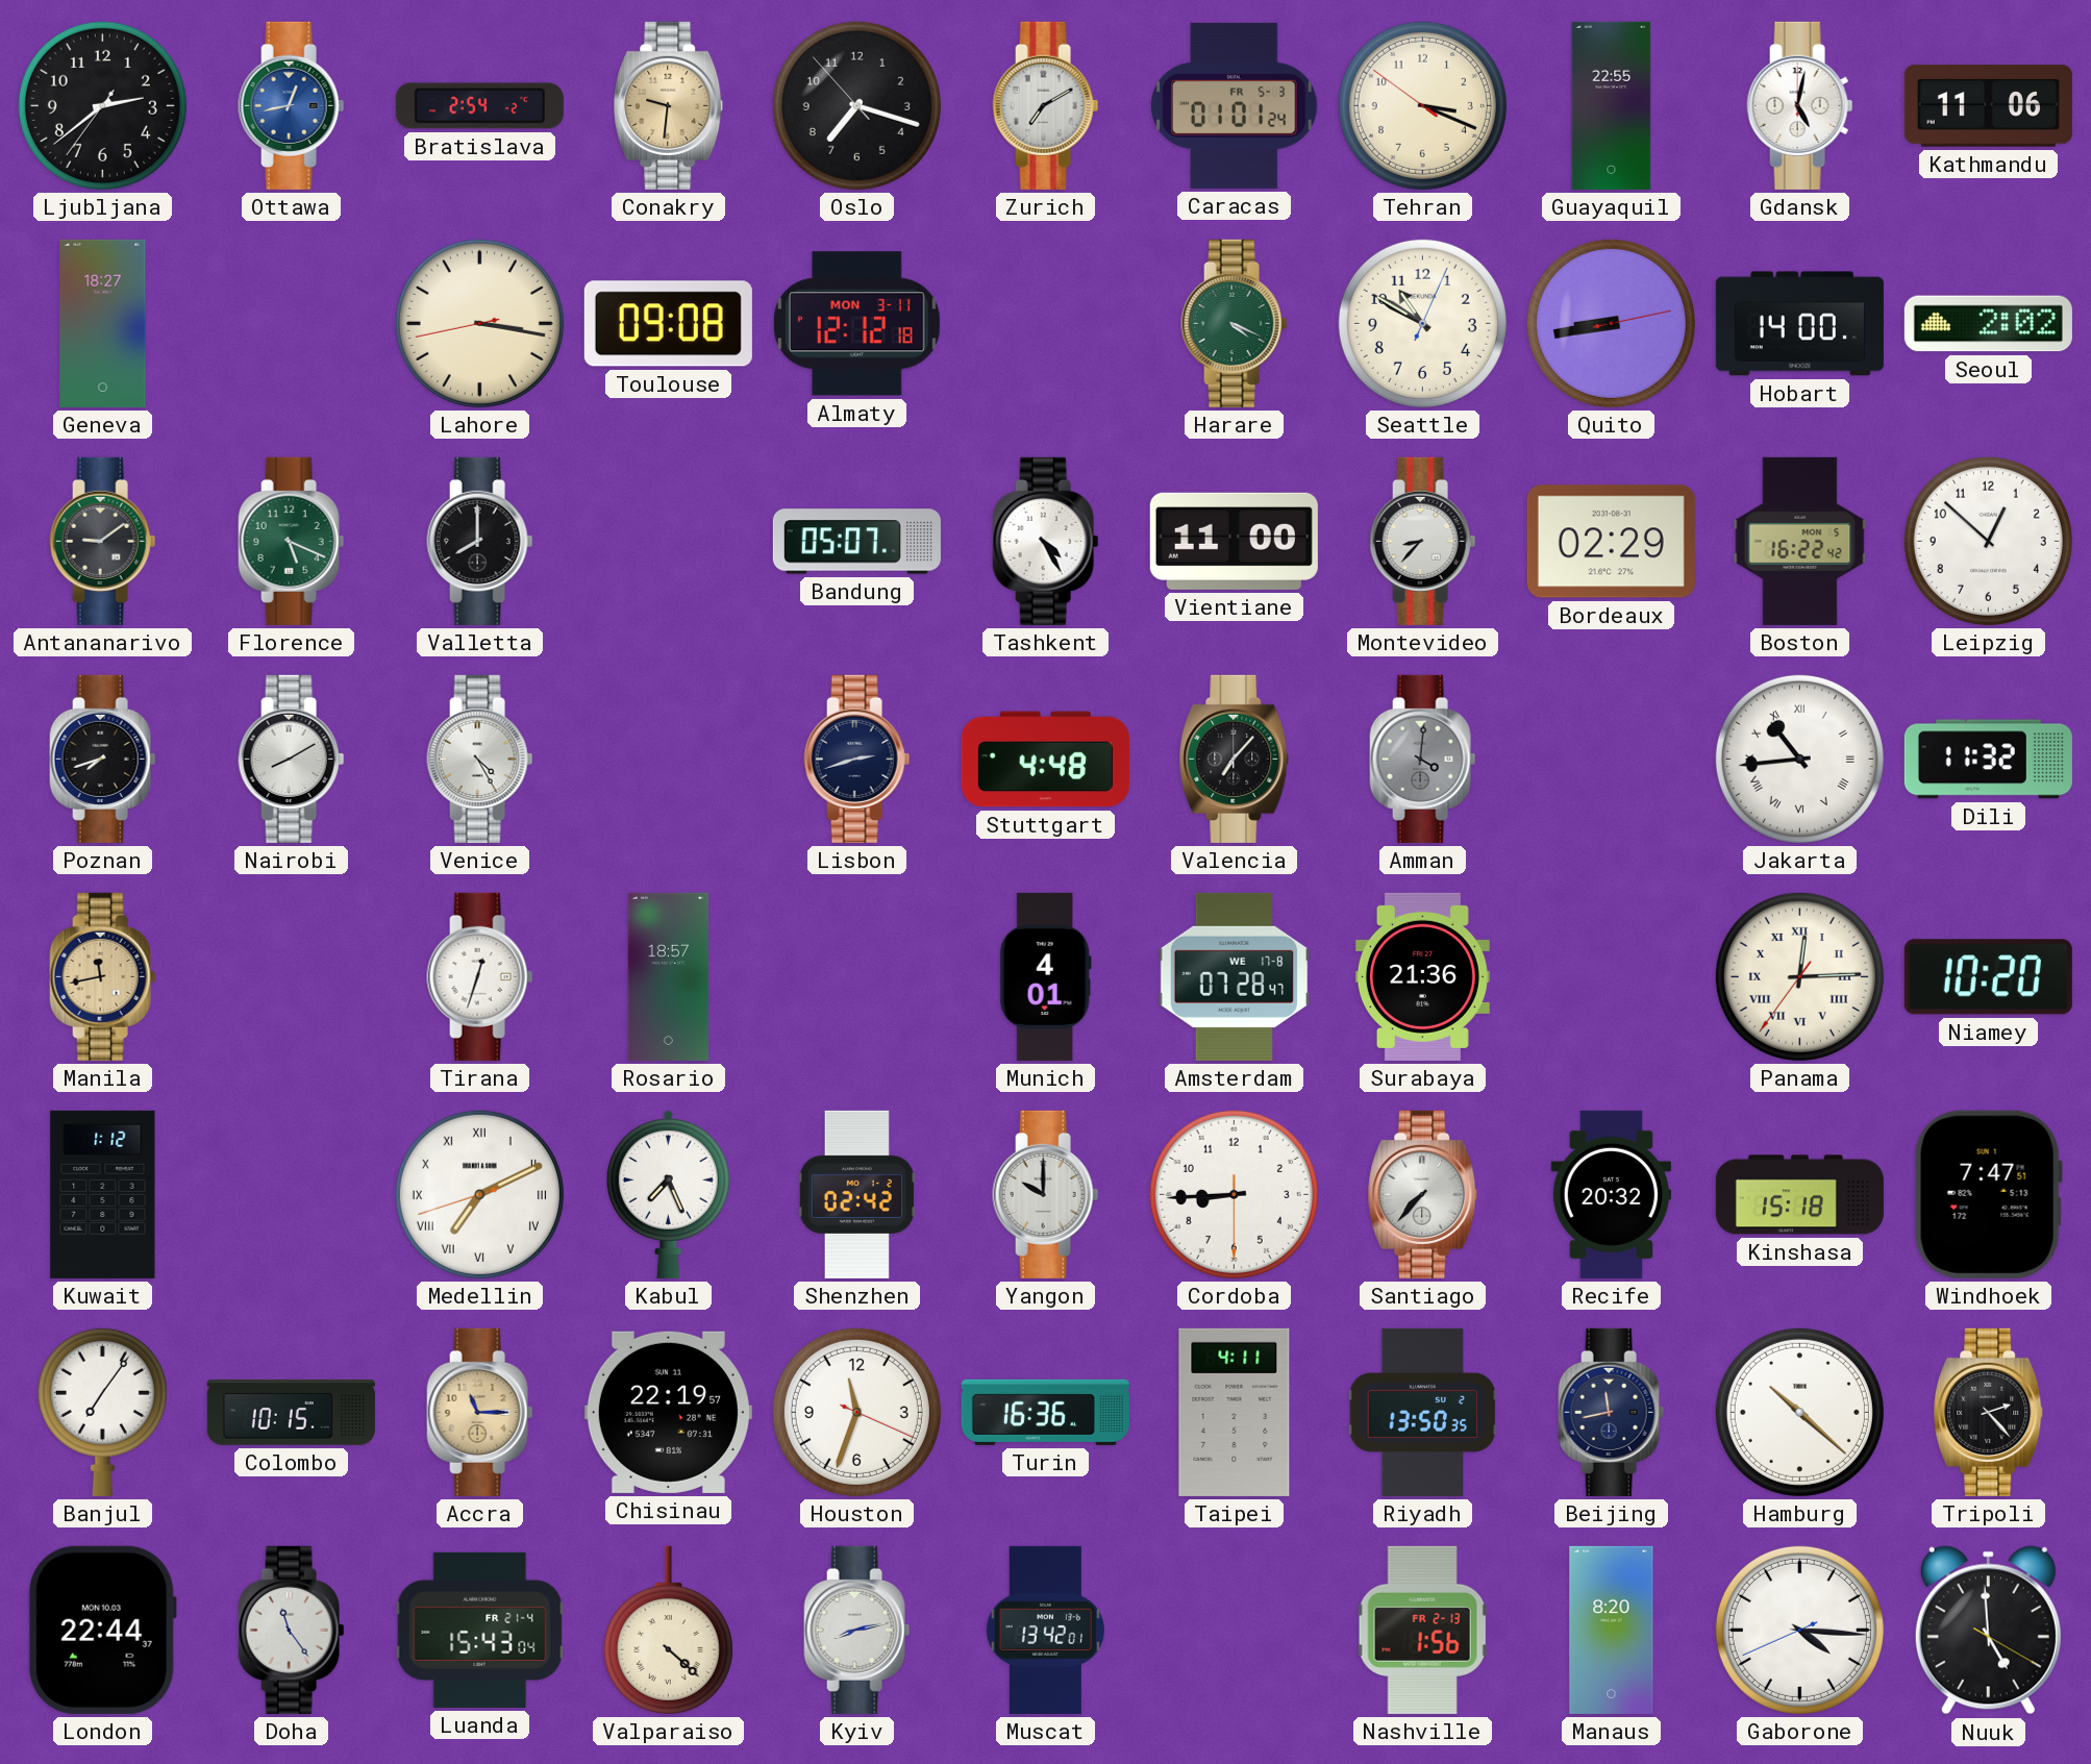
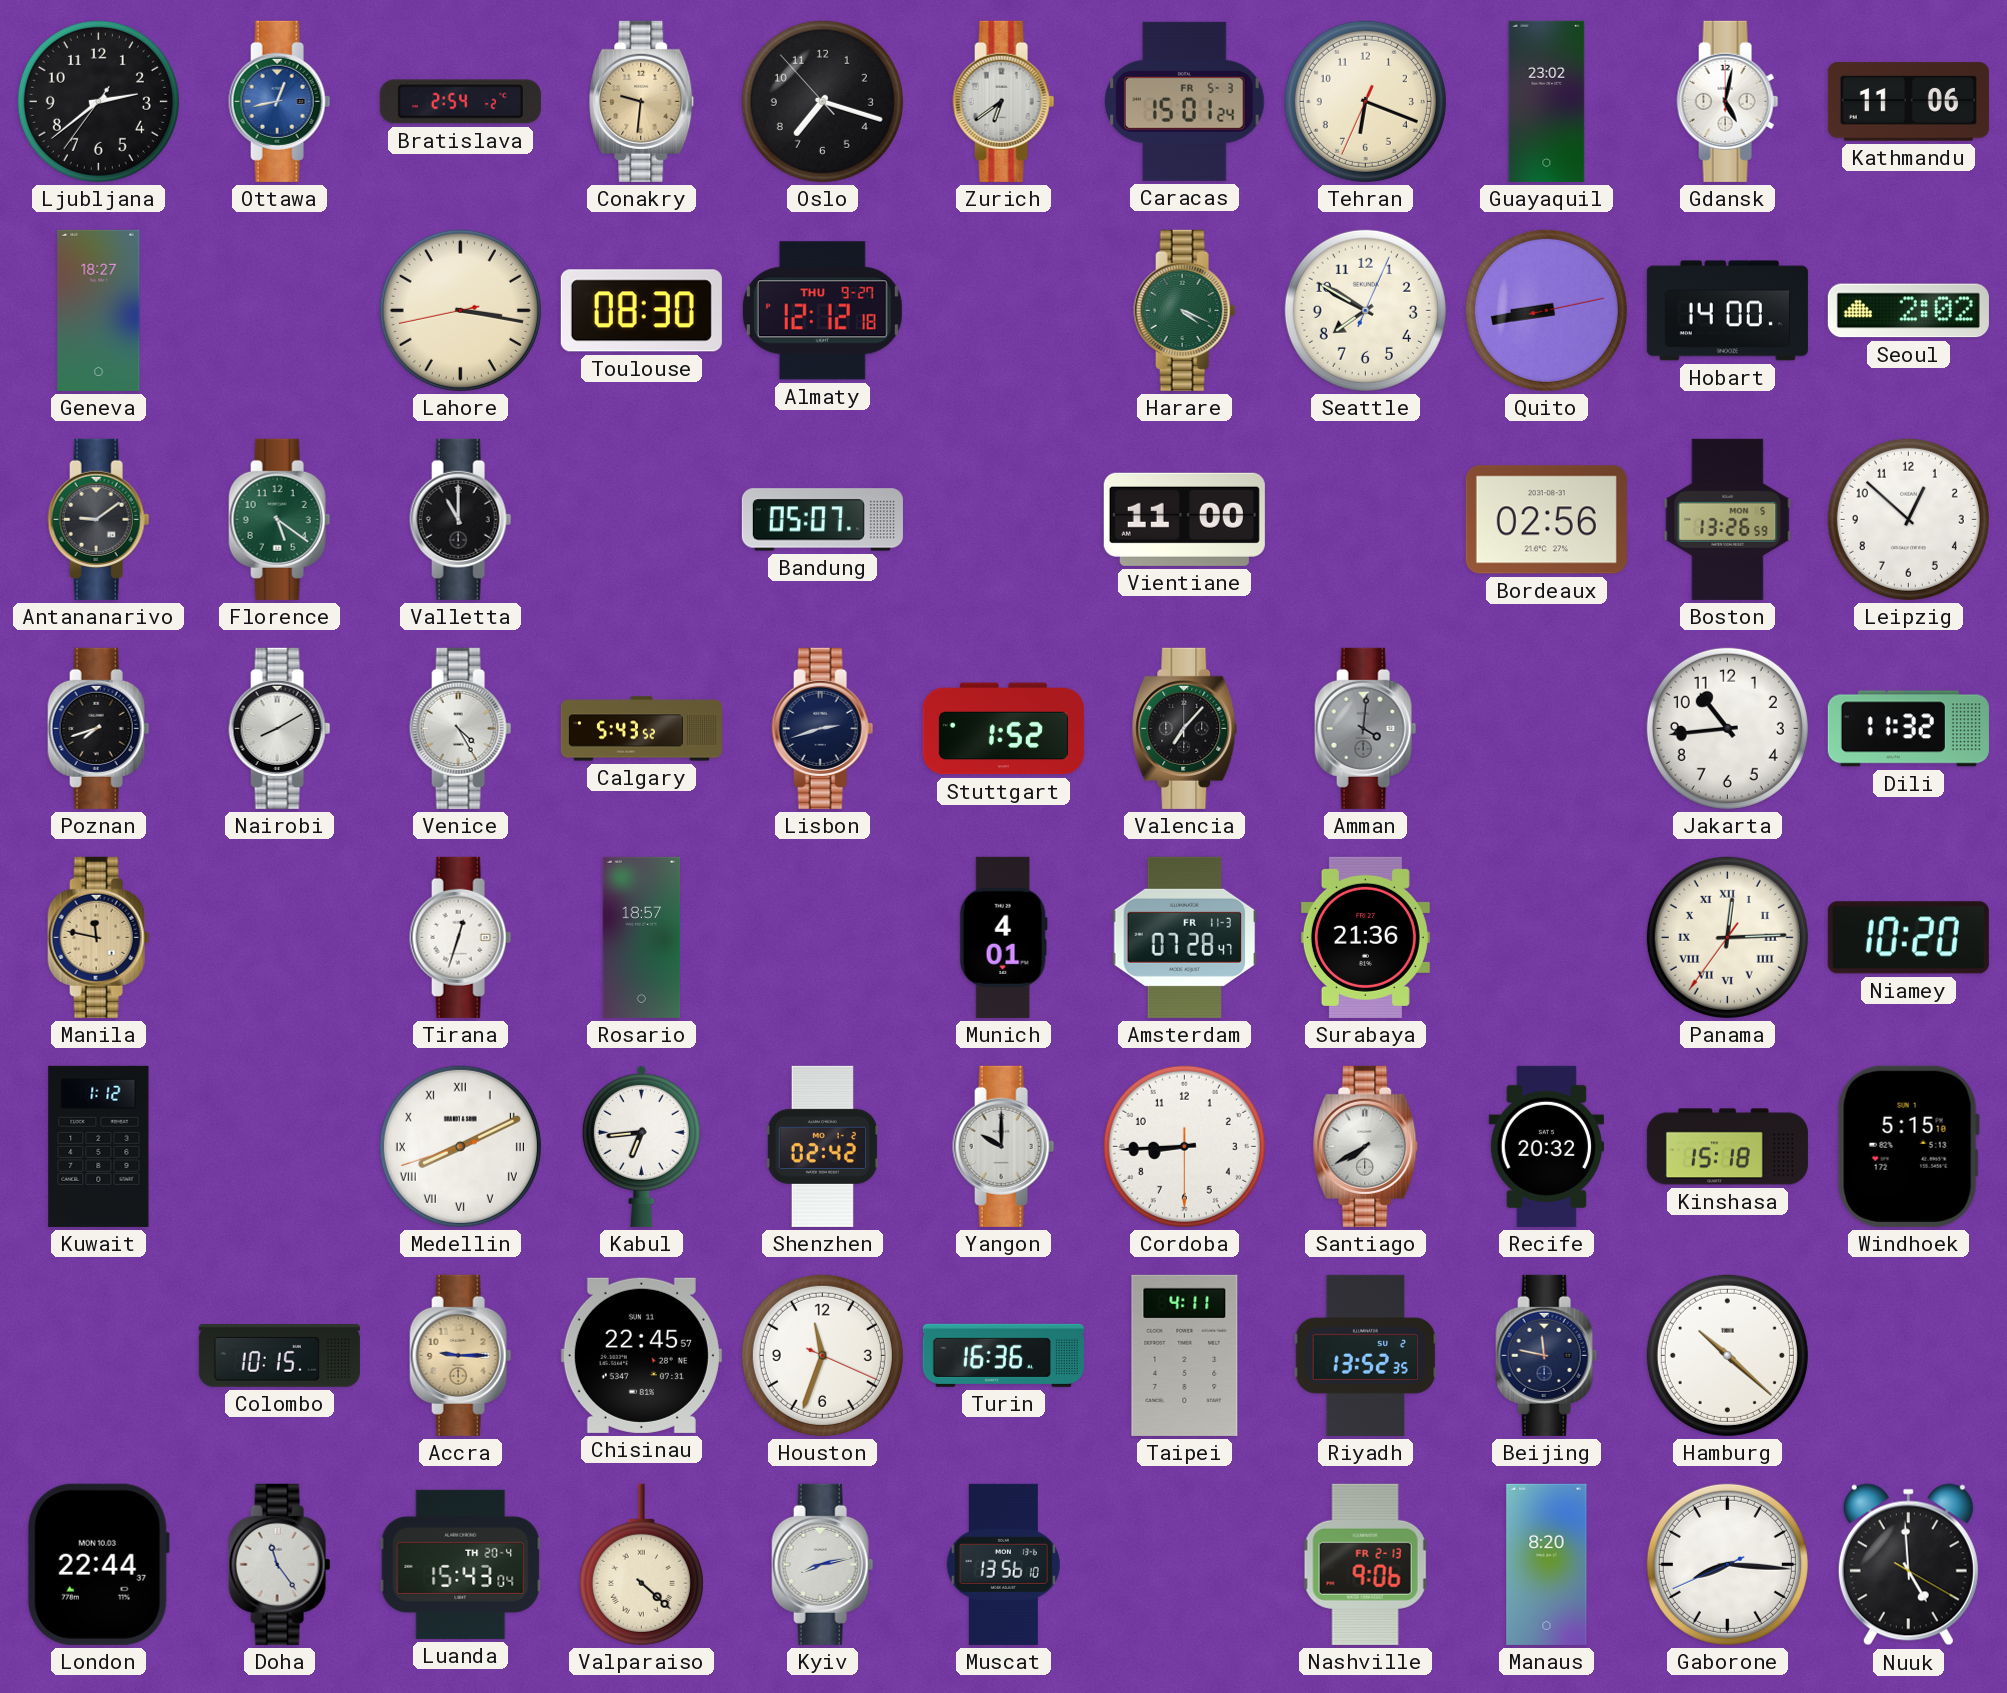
Zurich: 7:10 -> 6:39 (1004, 101)
Caracas: 01:01 -> 15:01 (1185, 101)
Tehran: 3:18 -> 6:18 (1365, 101)
Guayaquil: 22:55 -> 23:02 (1547, 101)
Toulouse: 09:08 -> 08:30 (641, 311)
Almaty date: MON 3-11 -> THU 9-27 (822, 311)
Seattle: 10:50 -> 7:50 (1365, 310)
Florence: 5:19 -> 5:21 (280, 519)
Valletta: 8:00 -> 11:00 (461, 519)
Tashkent: 4:25 -> none (1046, 541)
Montevideo: 8:37 -> none (1423, 541)
Bordeaux: 02:29 -> 02:56 (1546, 520)
Boston: 16:22 -> 13:26 (1728, 519)
Calgary: none -> 5:43 (641, 729)
Stuttgart: 4:48 -> 1:52 (1003, 729)
Jakarta numerals: Roman -> Arabic (1727, 728)
Manila: 11:43 -> 11:47 (99, 937)
Amsterdam date: WE 17-8 -> FR 11-3 (1185, 937)
Medellin: 7:10 -> 8:10 (460, 1146)
Kabul: 7:26 -> 6:44 (641, 1146)
Santiago: 7:37 -> 7:40 (1366, 1146)
Windhoek: 7:47 -> 5:15 (1908, 1146)
Banjul: 7:06 -> none (102, 1412)
Accra: 11:15 -> 9:15 (461, 1355)
Chisinau: 22:19 -> 22:45 (641, 1355)
Riyadh: 13:50 -> 13:52 (1366, 1355)
Beijing: 11:43 -> 11:47 (1547, 1355)
Tripoli: 2:23 -> none (1989, 1412)
Luanda date: FR 21-4 -> TH 20-4 (461, 1564)
Muscat: 13:42 -> 13:56 (1003, 1564)
Nashville: 1:56 -> 9:06 (1365, 1564)
Gaborone: 4:15 -> 8:15 (1727, 1564)
